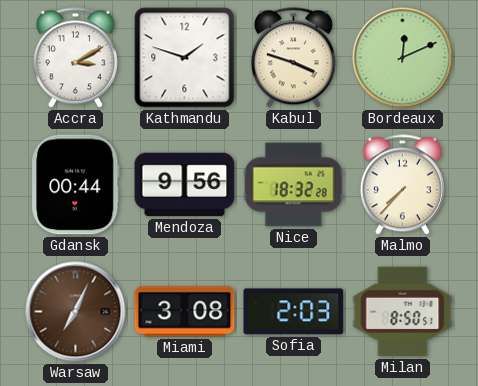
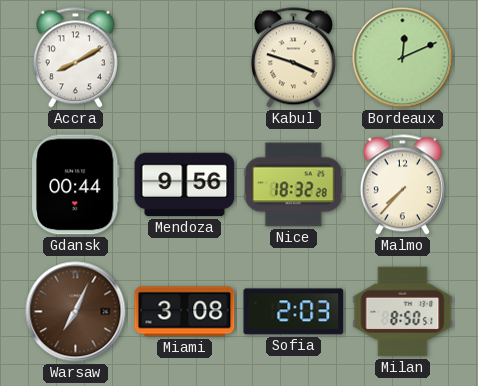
Accra: 3:10 -> 8:10 (75, 58)
Kathmandu: 1:48 -> none (185, 58)
